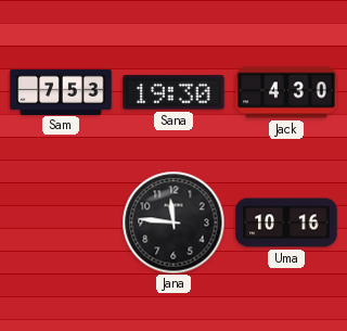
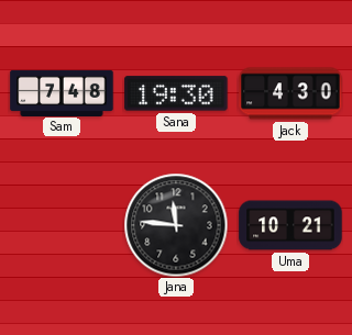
Sam: 7:53 -> 7:48 (62, 92)
Uma: 10:16 -> 10:21 (290, 225)
